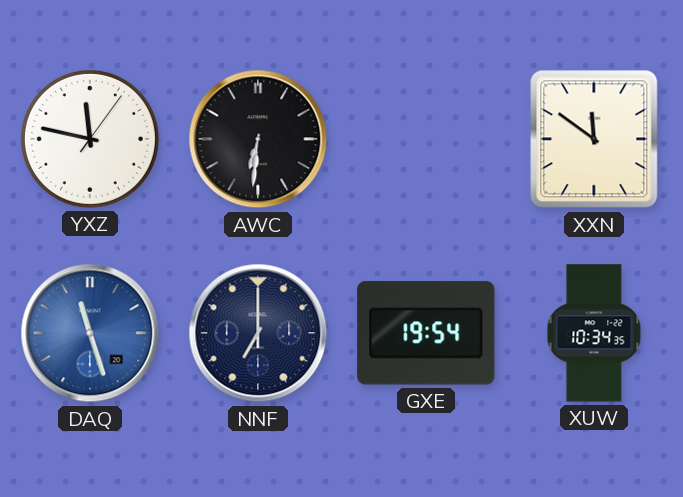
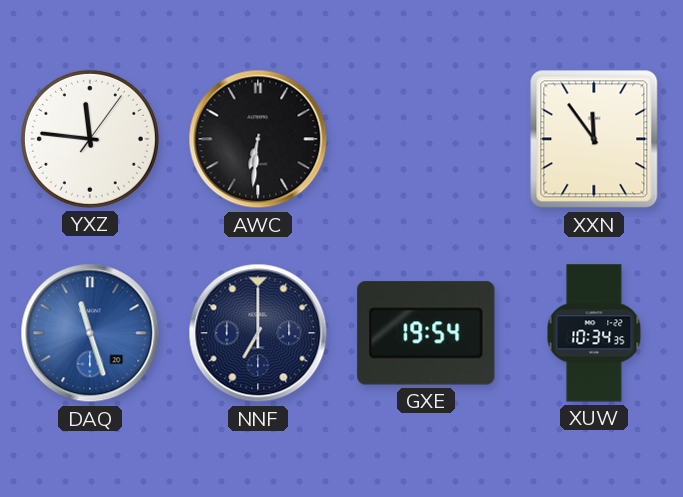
YXZ: 11:47 -> 11:46 (90, 139)
XXN: 11:51 -> 11:54 (594, 139)
